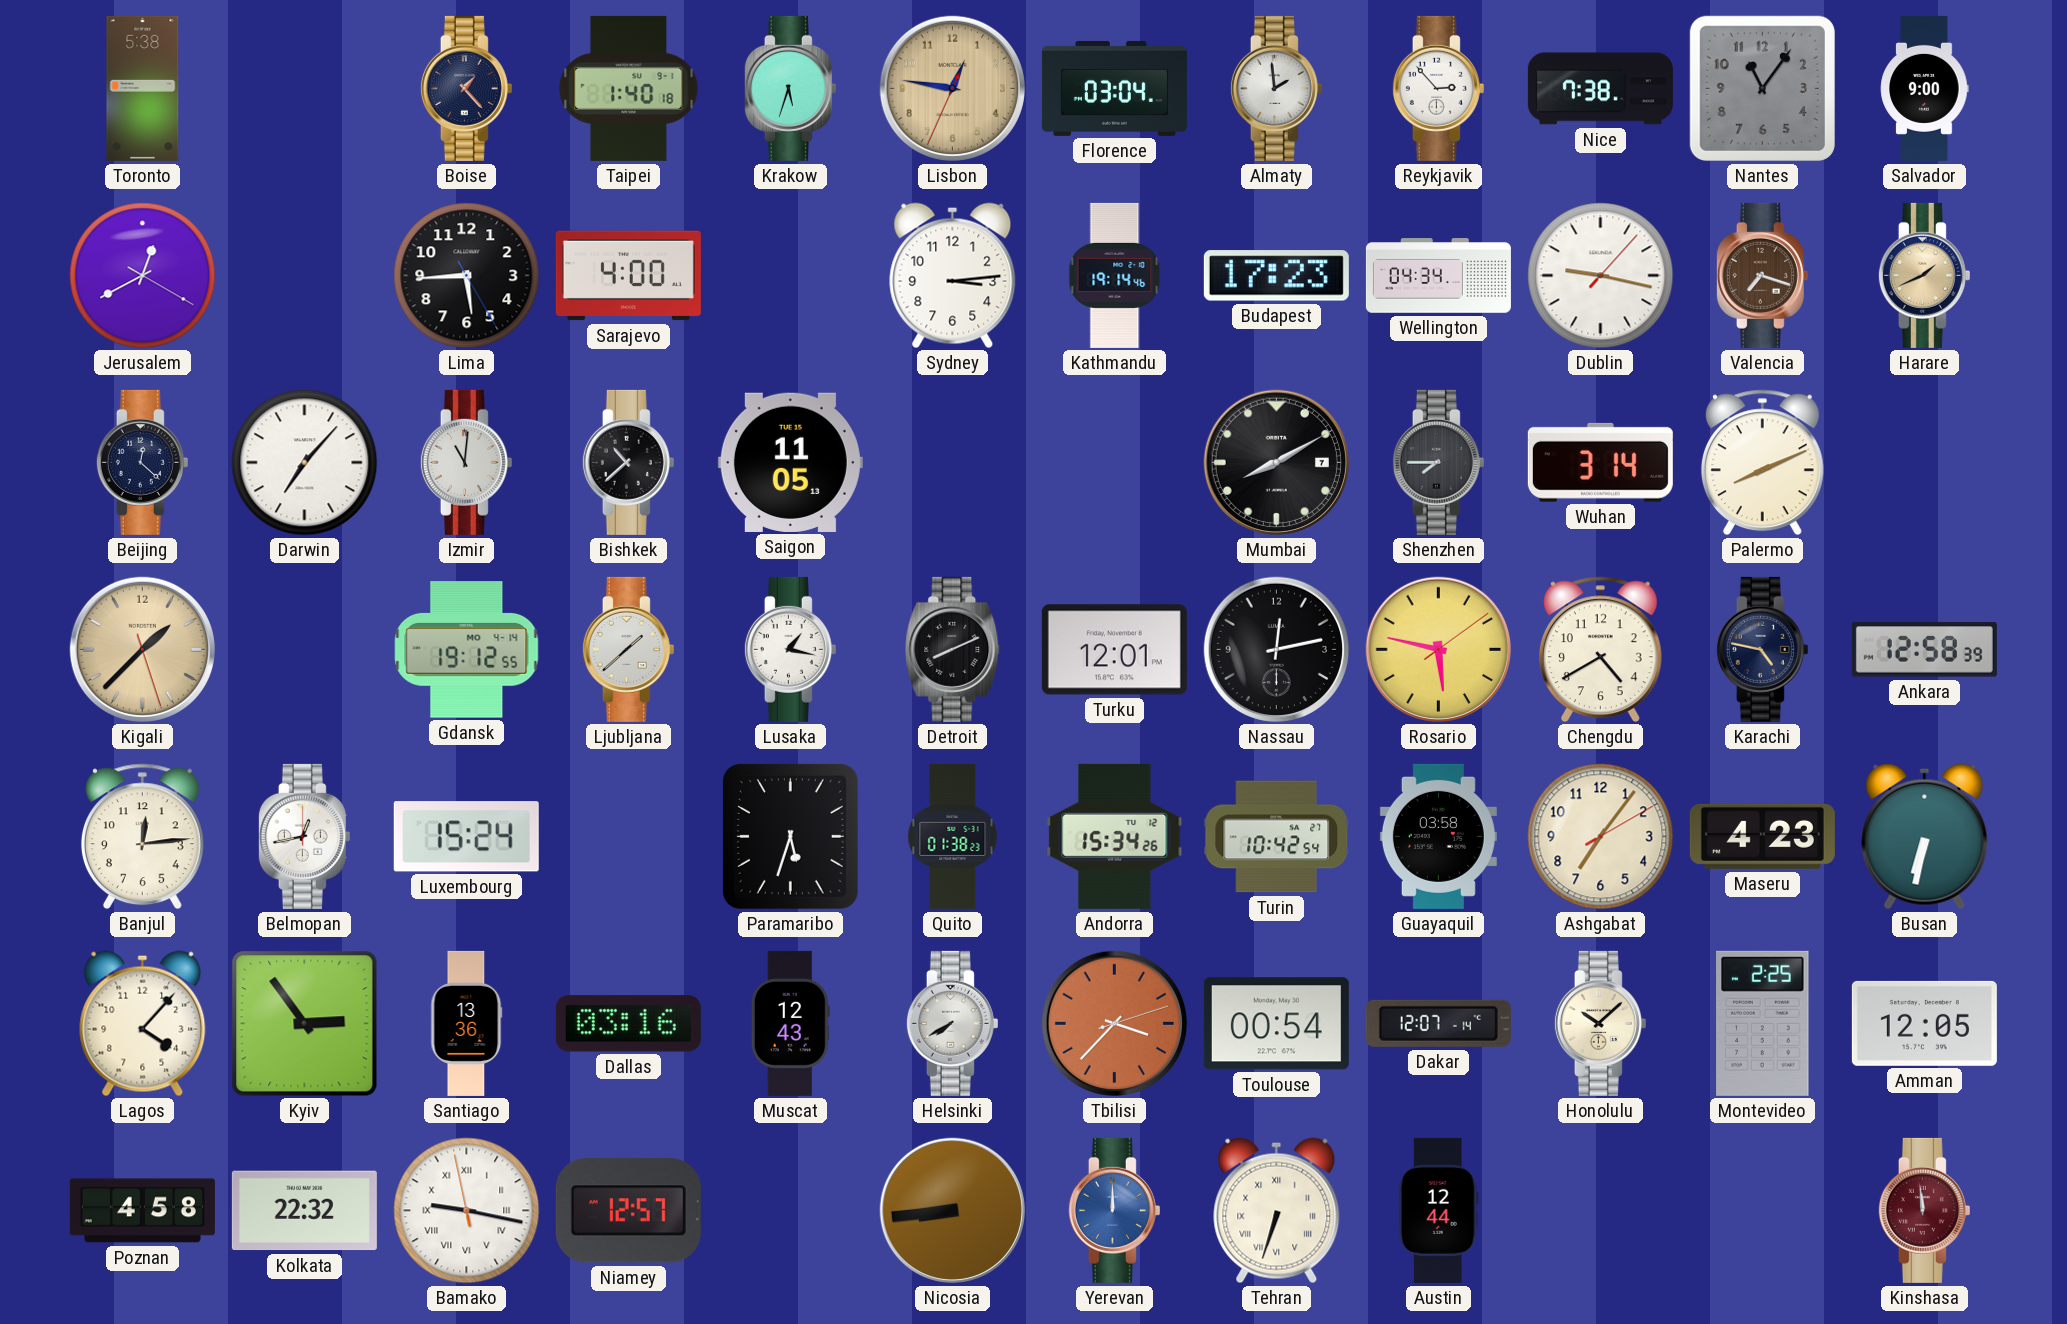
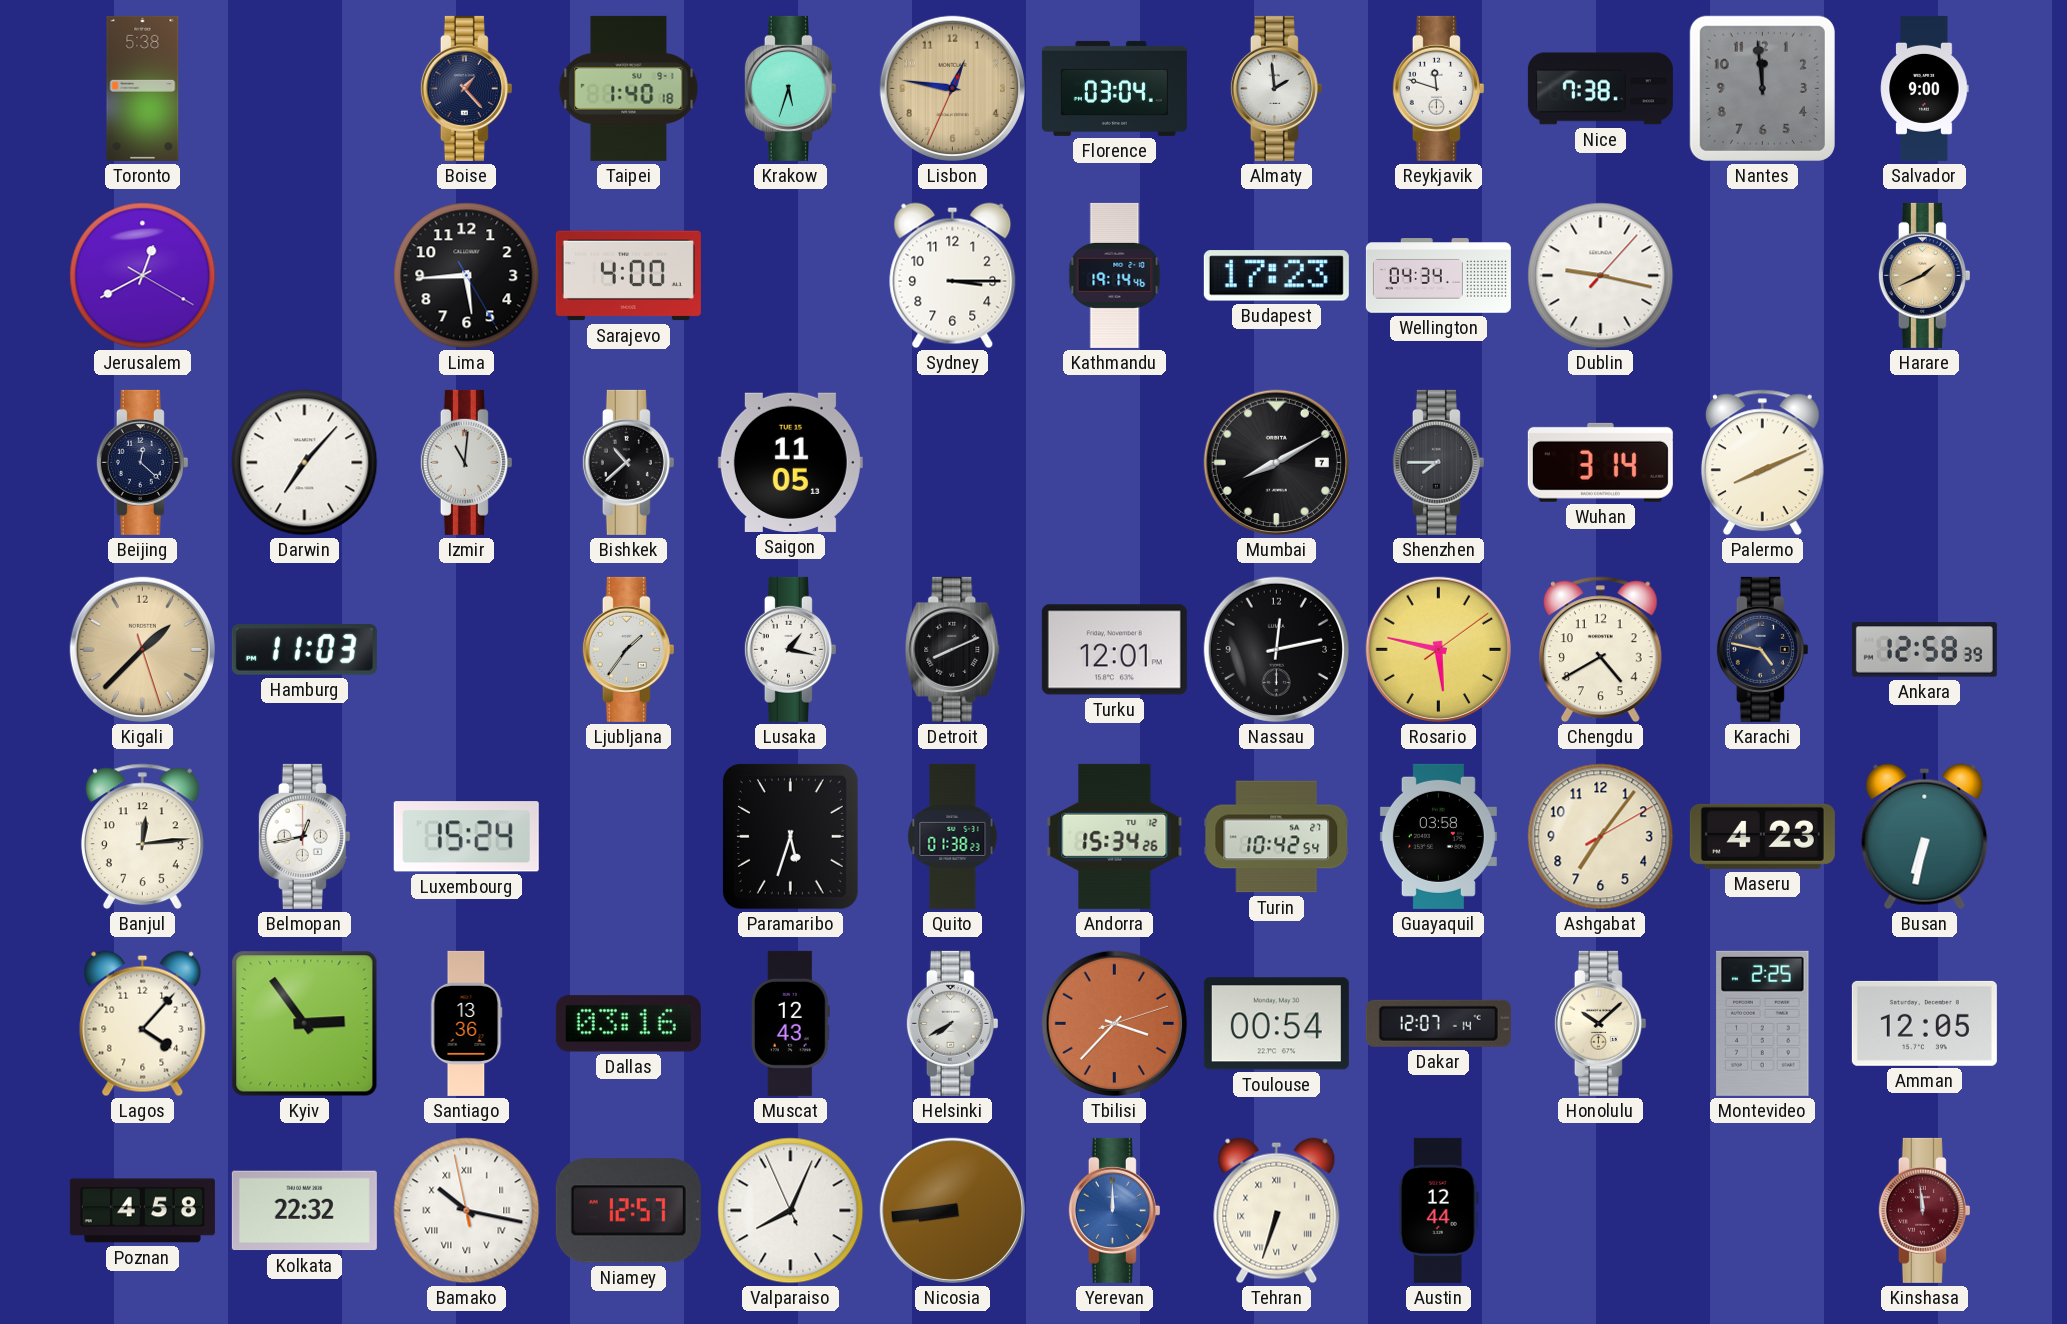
Reykjavik: 2:53 -> 11:48 (1438, 88)
Nantes: 11:06 -> 11:59 (1762, 88)
Sydney: 3:14 -> 3:15 (953, 276)
Valencia: 7:18 -> none (1762, 275)
Hamburg: none -> 11:03 (304, 650)
Gdansk: 19:12 -> none (467, 650)
Ljubljana: 1:38 -> 1:36 (628, 649)
Bamako: 9:16 -> 10:16 (467, 1211)
Valparaiso: none -> 8:03 (791, 1211)
